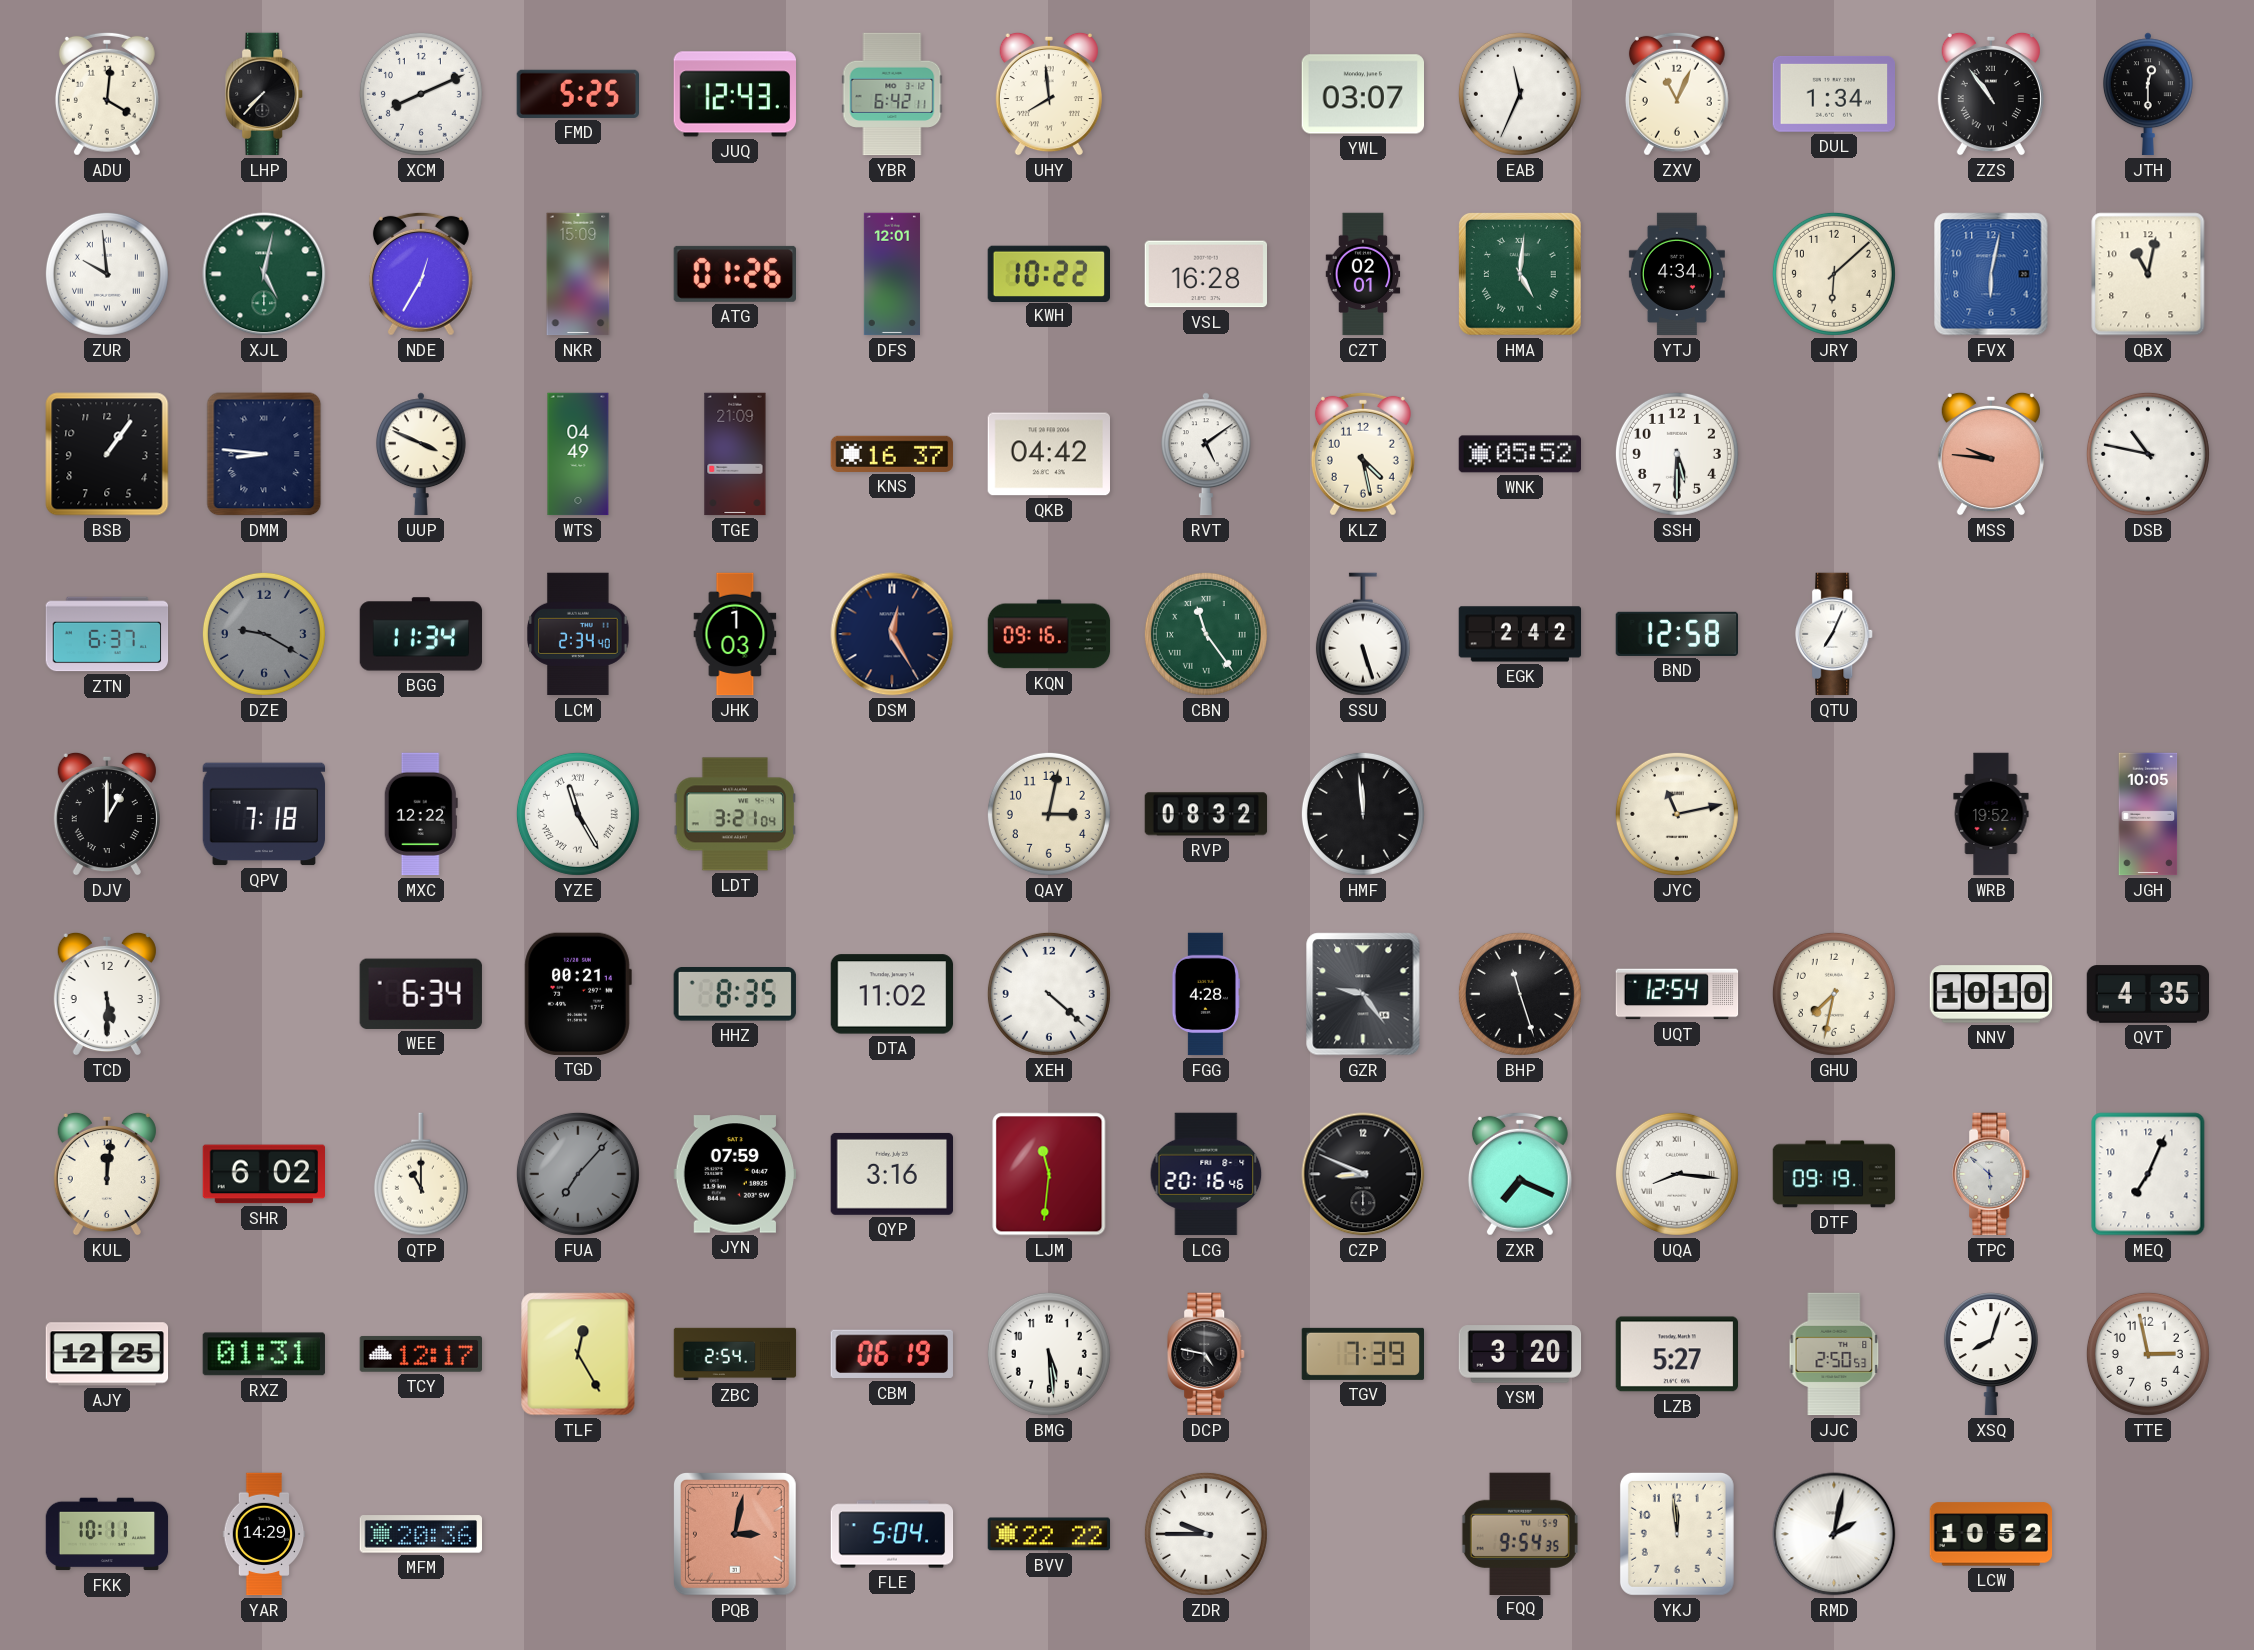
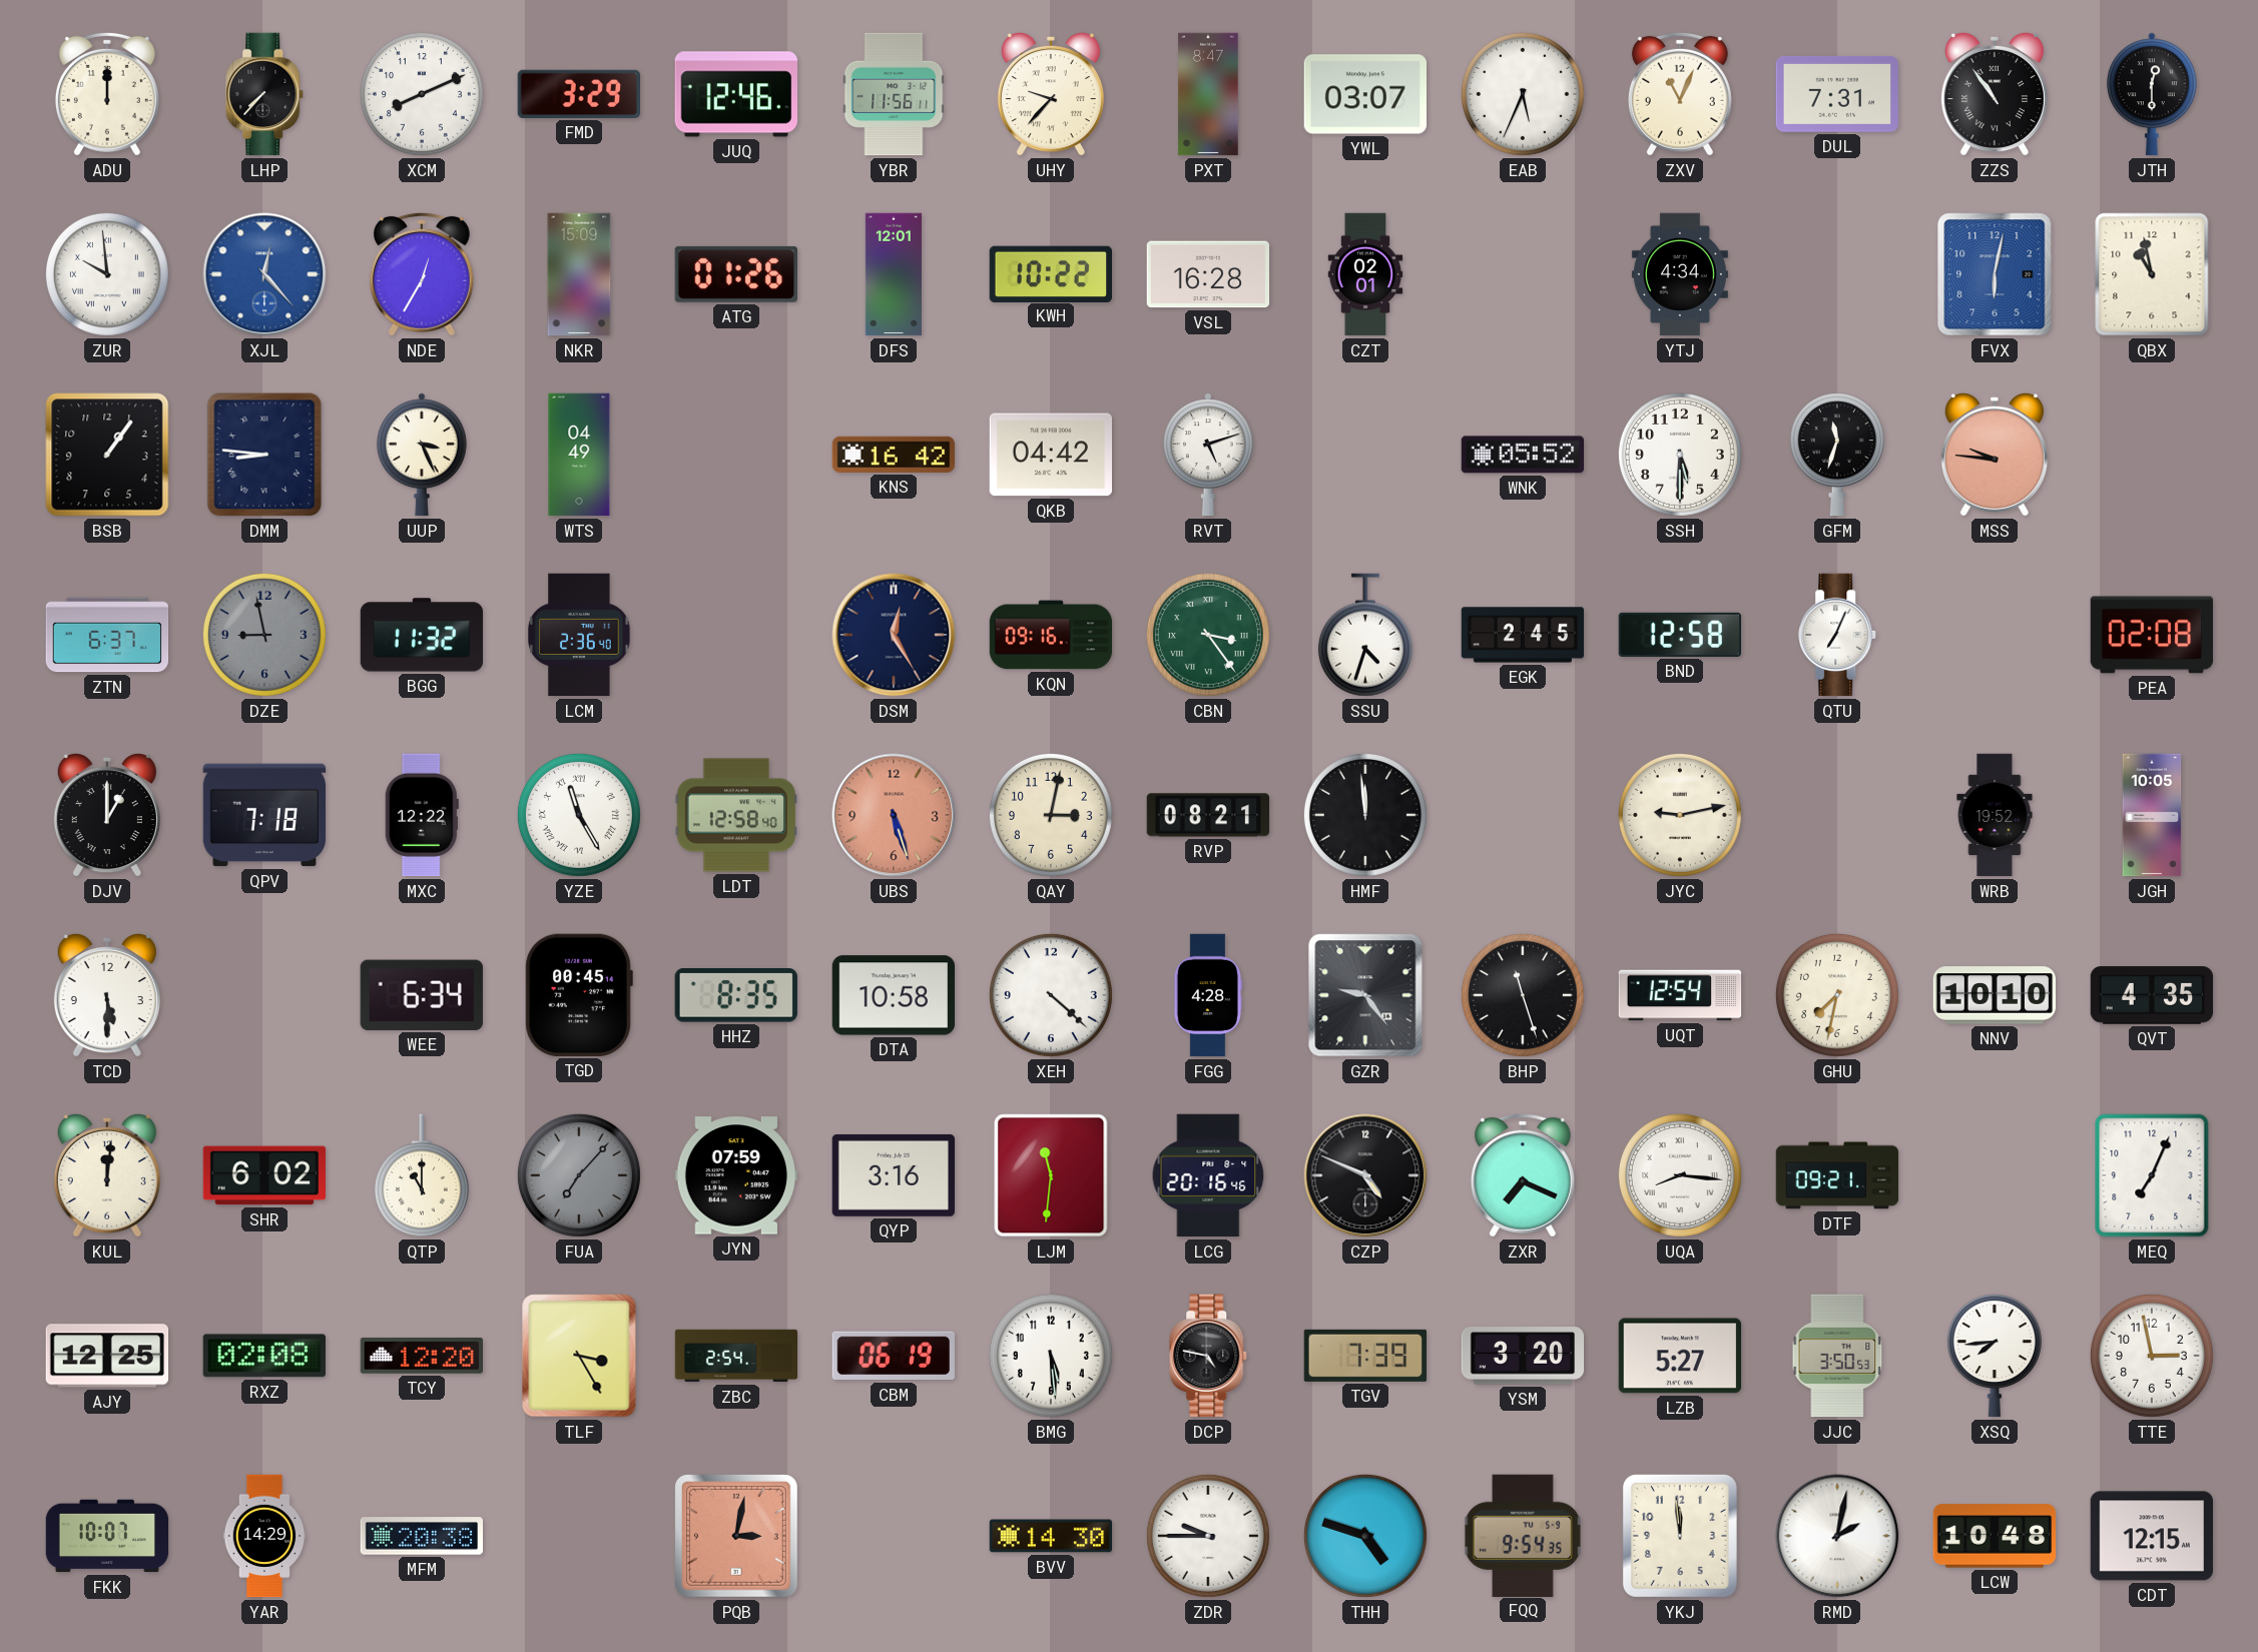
ADU: 4:01 -> 12:00 (107, 94)
FMD: 5:25 -> 3:29 (578, 94)
JUQ: 12:43 -> 12:46 (735, 94)
YBR: 6:42 -> 11:56 (894, 94)
UHY: 7:59 -> 9:37 (1051, 94)
PXT: none -> 8:47 (1208, 94)
EAB: 11:34 -> 5:34 (1523, 94)
DUL: 1:34 -> 7:31 (1836, 94)
XJL: 5:02 -> 12:23 (264, 274)
XJL dial: green -> blue (264, 274)
HMA: 5:01 -> none (1520, 274)
JRY: 6:08 -> none (1834, 274)
QBX: 11:02 -> 10:58 (2152, 274)
UUP: 3:49 -> 3:26 (422, 455)
TGE: 21:09 -> none (735, 454)
KNS: 16:37 -> 16:42 (894, 455)
RVT: 5:09 -> 5:12 (1208, 455)
KLZ: 4:28 -> none (1363, 454)
GFM: none -> 11:33 (1837, 455)
DSB: 10:47 -> none (2148, 454)
DZE: 9:20 -> 8:58 (264, 635)
BGG: 11:34 -> 11:32 (422, 635)
LCM: 2:34 -> 2:36 (579, 635)
JHK: 1:03 -> none (735, 634)
CBN: 11:24 -> 3:24 (1208, 635)
SSU: 5:27 -> 4:33 (1365, 635)
EGK: 2:42 -> 2:45 (1523, 635)
PEA: none -> 02:08 (2152, 635)
LDT: 3:21 -> 12:58 (736, 815)
UBS: none -> 5:27 (894, 815)
RVP: 08:32 -> 08:21 (1208, 815)
JYC: 11:13 -> 9:13 (1680, 815)
TGD: 00:21 -> 00:45 (579, 995)
DTA: 11:02 -> 10:58 (894, 995)
CZP: 8:49 -> 4:49 (1365, 1175)
DTF: 09:19 -> 09:21 (1837, 1175)
TPC: 5:52 -> none (1992, 1174)
RXZ: 01:31 -> 02:08 (263, 1356)
TCY: 12:17 -> 12:20 (421, 1356)
TLF: 12:25 -> 3:25 (579, 1356)
JJC: 2:50 -> 3:50 (1837, 1356)
XSQ: 8:03 -> 7:44 (1995, 1356)
FKK: 10:11 -> 10:07 (107, 1536)
MFM: 20:36 -> 20:38 (421, 1536)
FLE: 5:04 -> none (892, 1534)
BVV: 22:22 -> 14:30 (1051, 1536)
THH: none -> 4:48 (1365, 1536)
LCW: 10:52 -> 10:48 (1995, 1536)
CDT: none -> 12:15 (2151, 1536)
